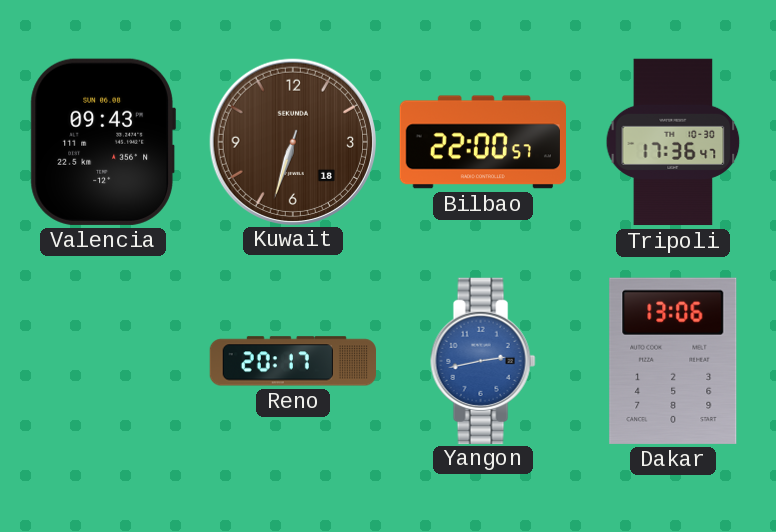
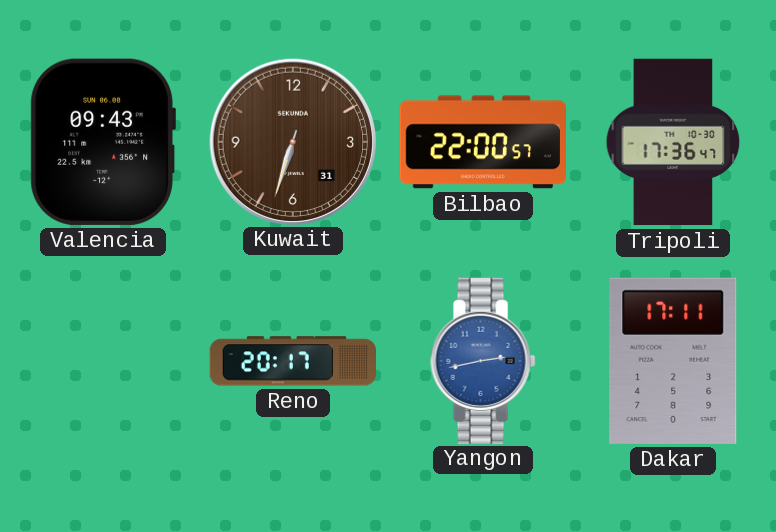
Kuwait date: 18 -> 31 (292, 141)
Dakar: 13:06 -> 17:11 (673, 361)
